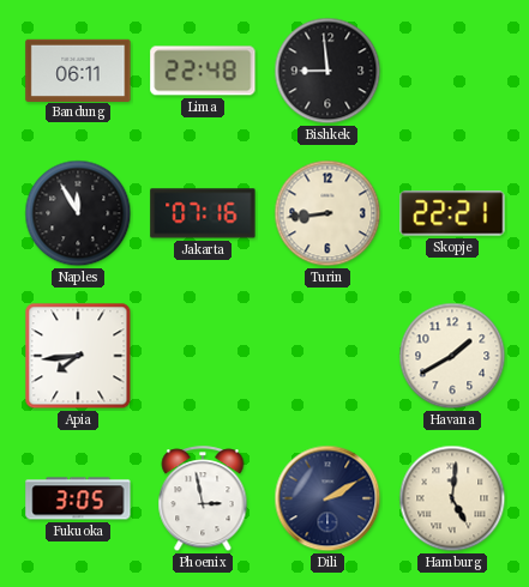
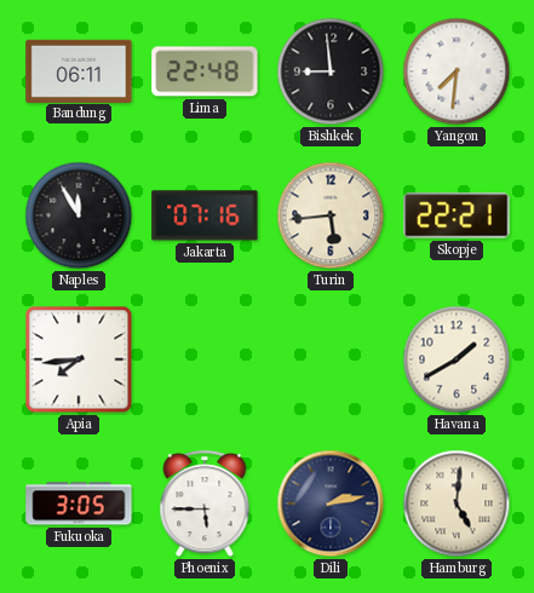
Yangon: none -> 7:31 (457, 71)
Turin: 8:44 -> 5:44 (331, 215)
Phoenix: 2:58 -> 5:45 (205, 505)
Dili: 2:10 -> 2:13 (331, 503)
